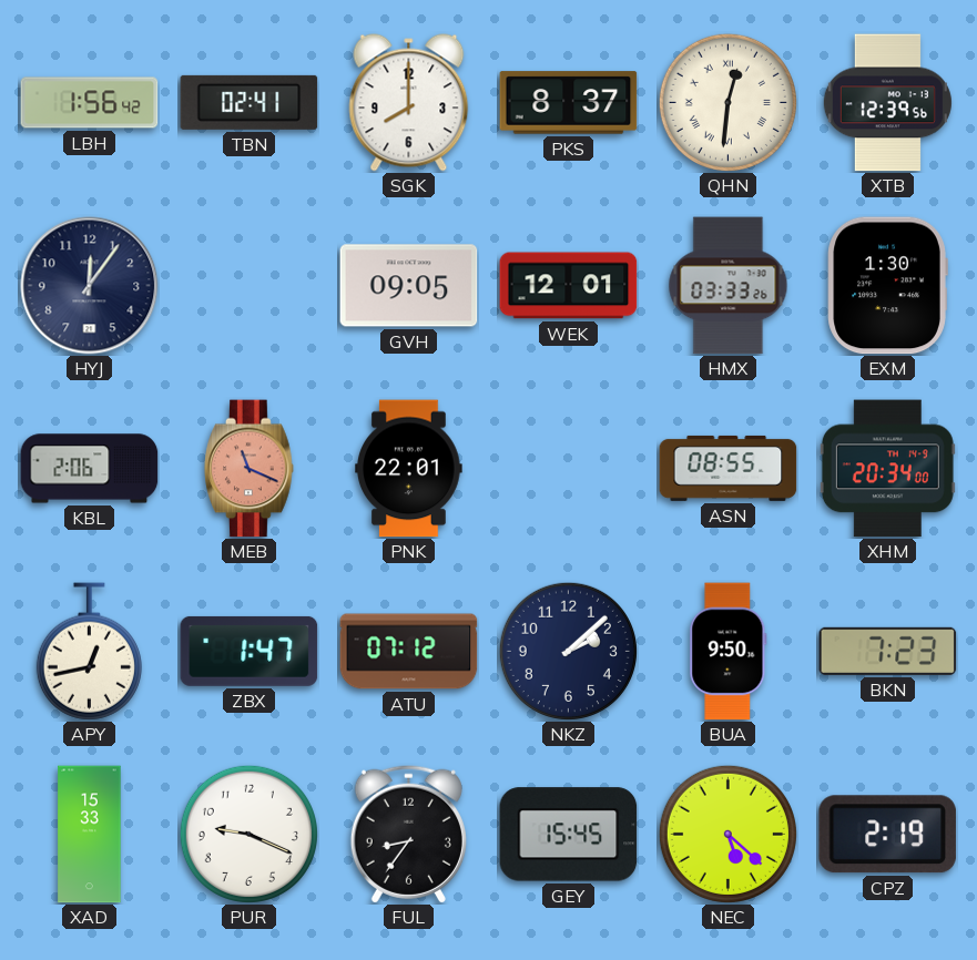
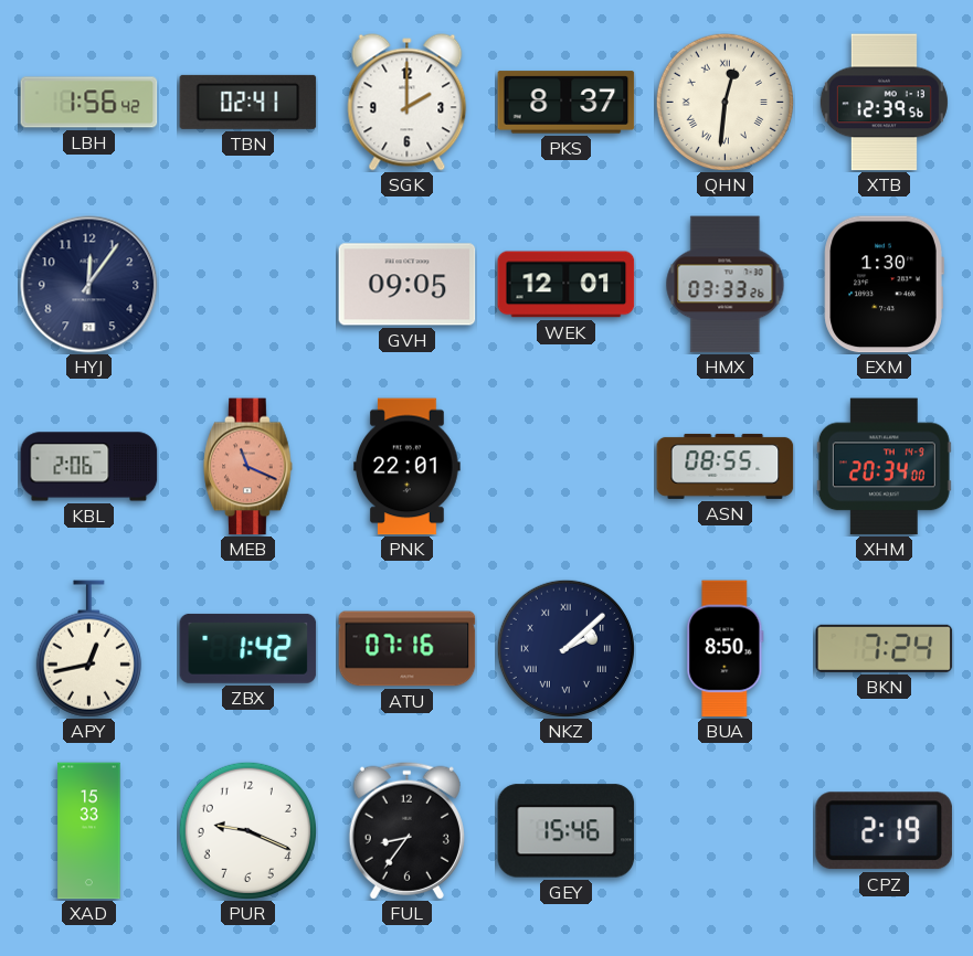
SGK: 8:00 -> 2:00 (408, 103)
ZBX: 1:47 -> 1:42 (248, 648)
ATU: 07:12 -> 07:16 (408, 649)
NKZ numerals: Arabic -> Roman (565, 648)
BUA: 9:50 -> 8:50 (726, 649)
BKN: 7:23 -> 7:24 (885, 648)
GEY: 15:45 -> 15:46 (567, 831)
NEC: 5:22 -> none (727, 834)
